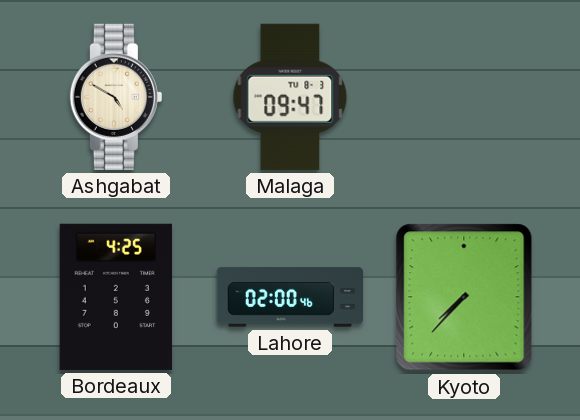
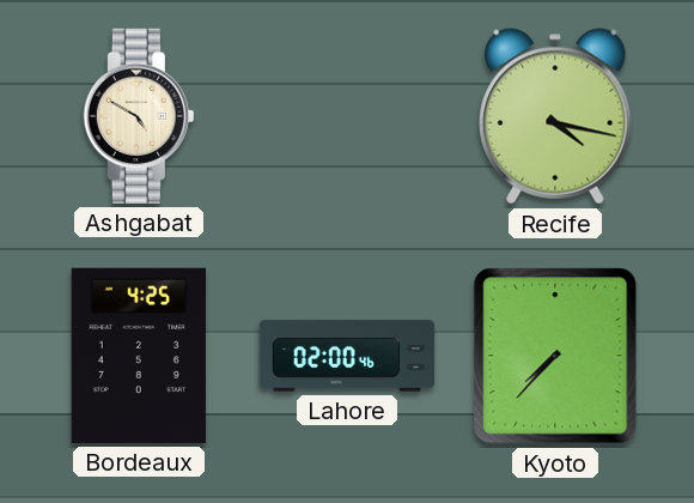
Malaga: 09:47 -> none (290, 97)
Recife: none -> 4:17 (555, 116)
